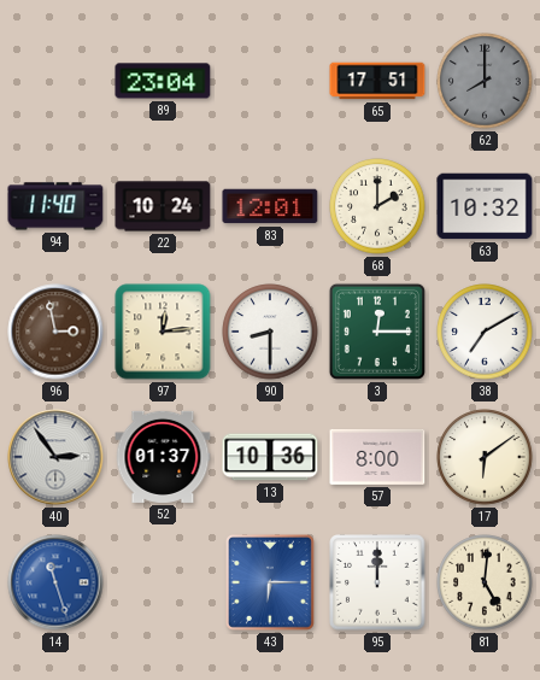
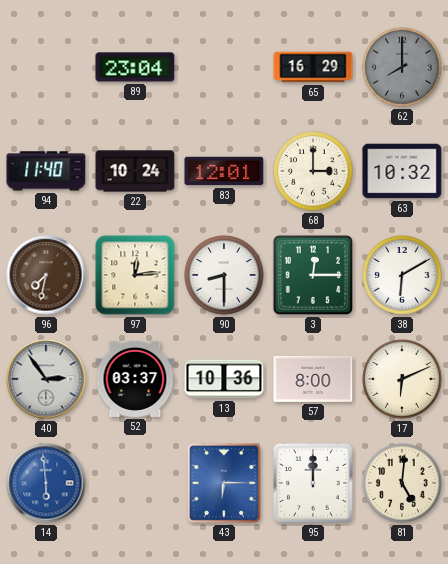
65: 17:51 -> 16:29 (313, 67)
68: 2:00 -> 3:00 (313, 171)
96: 2:58 -> 7:32 (46, 275)
38: 7:10 -> 6:10 (402, 275)
52: 01:37 -> 03:37 (135, 379)
17: 6:09 -> 6:11 (402, 379)
14: 11:27 -> 5:59 (46, 483)
